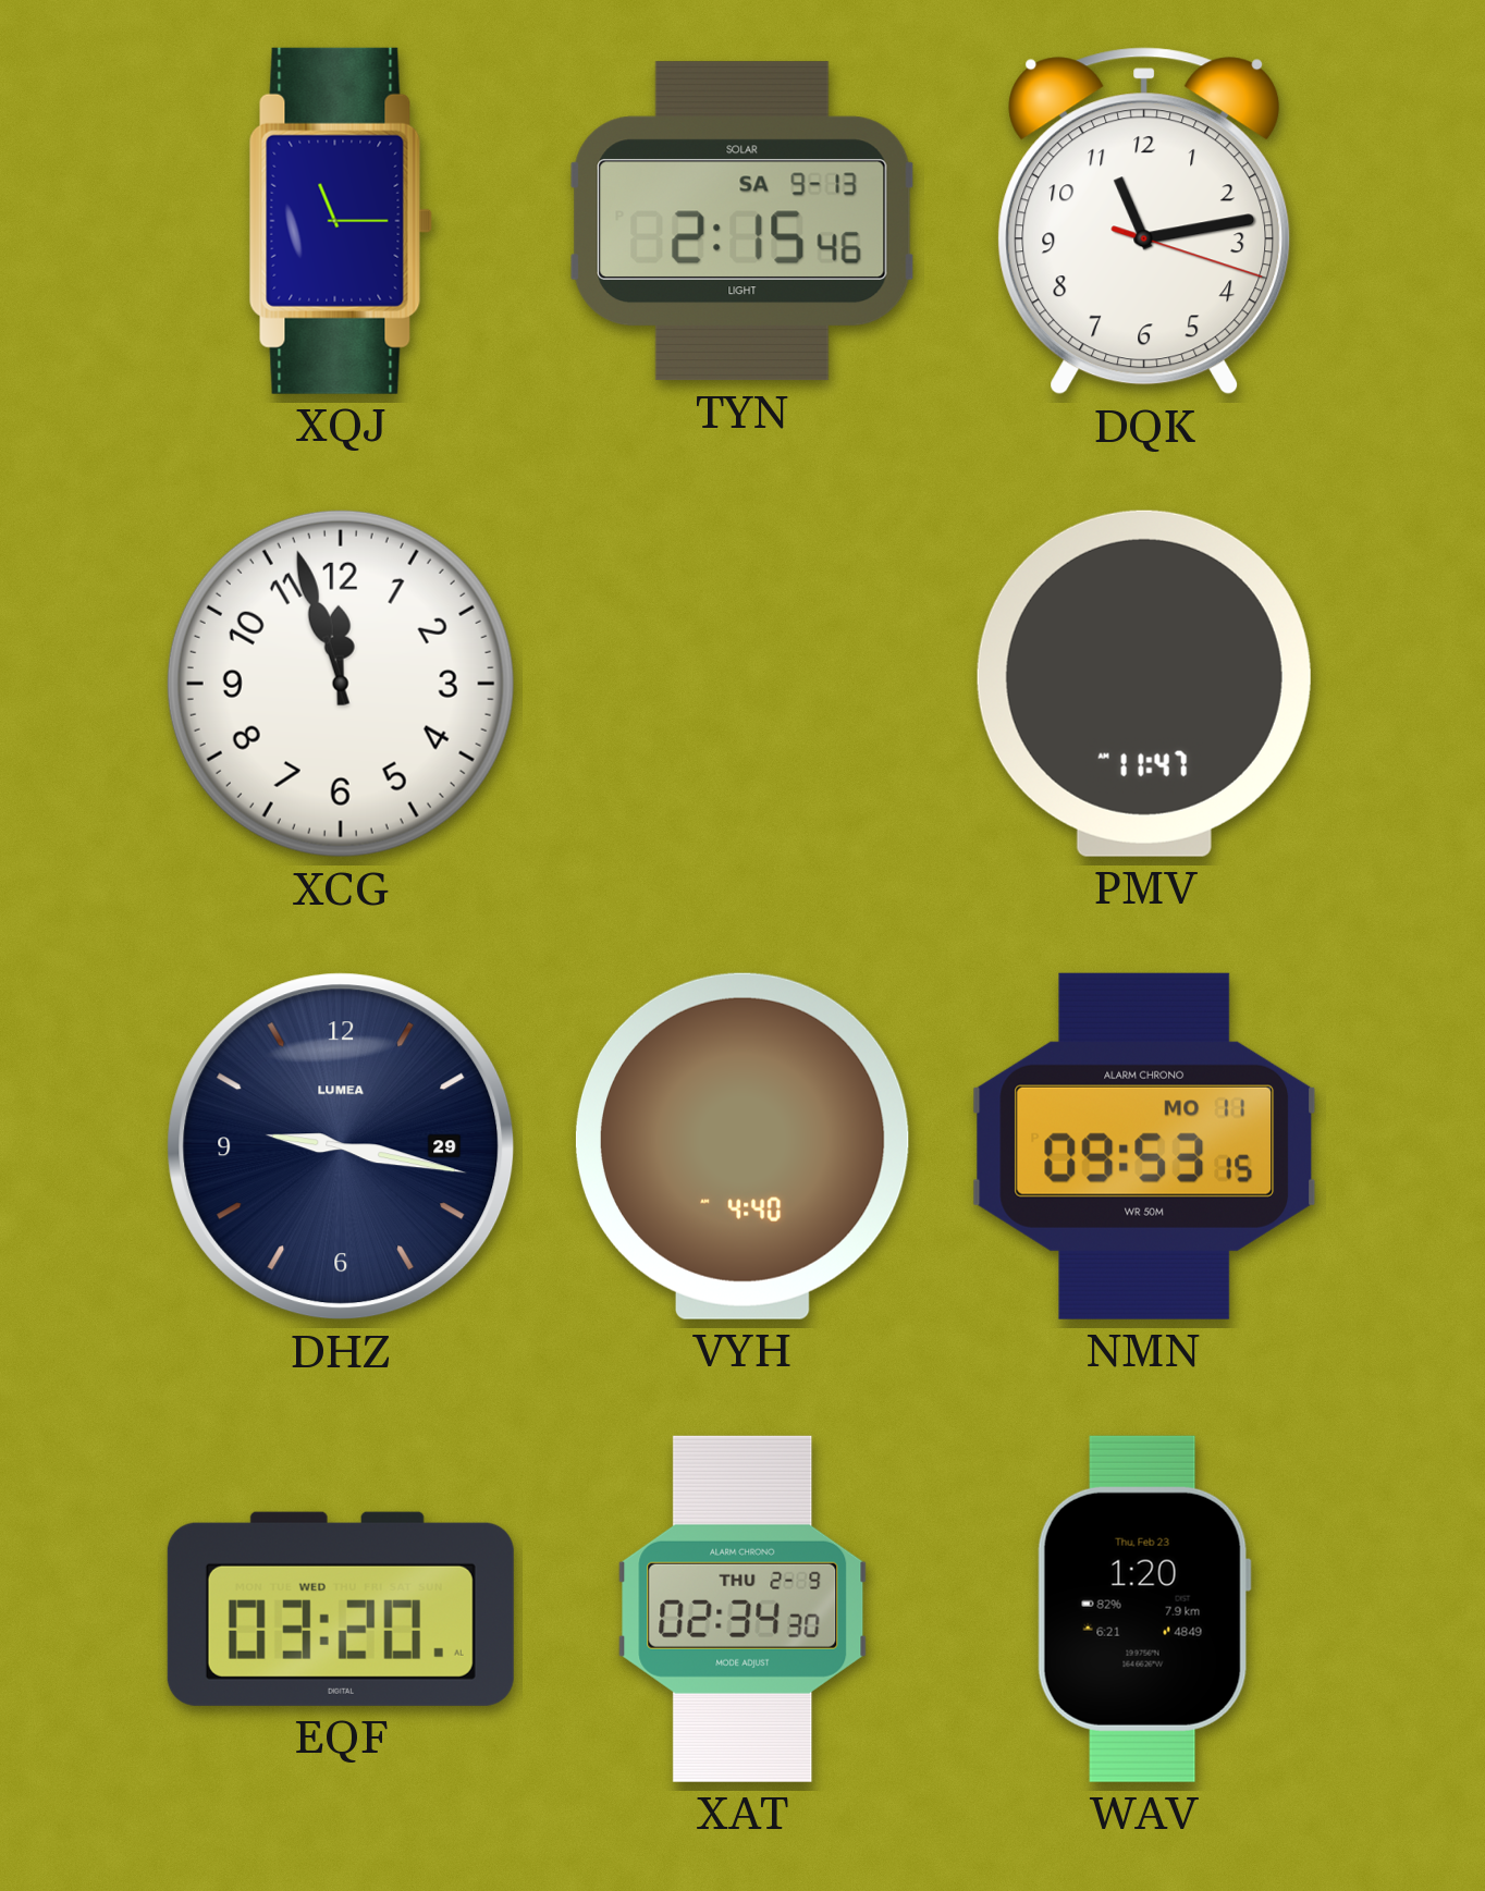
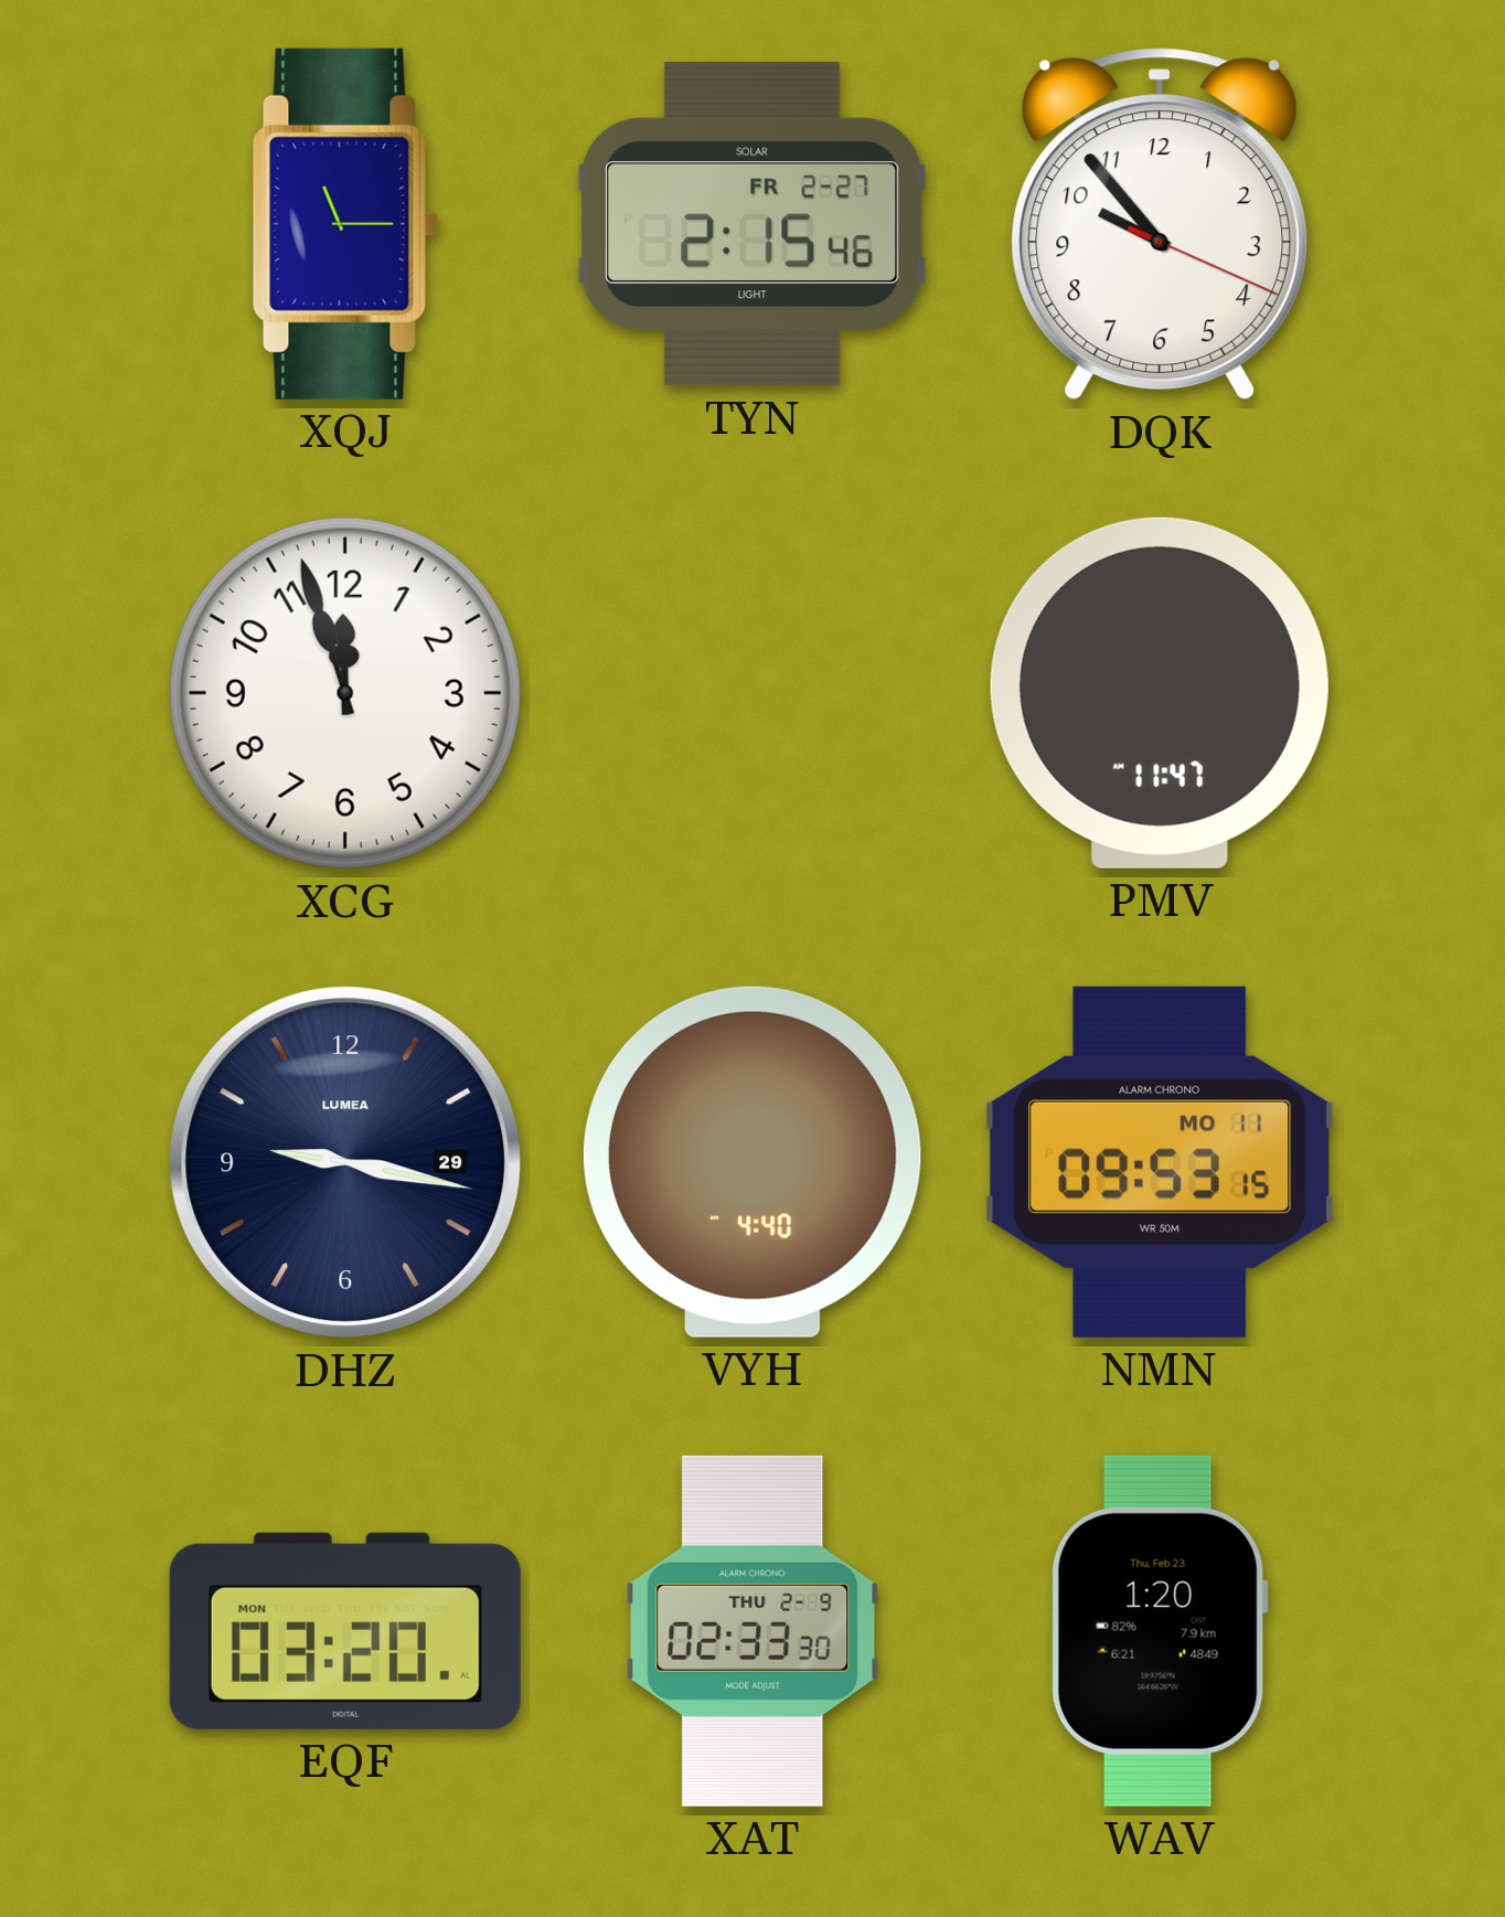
TYN date: SA 9-13 -> FR 2-27 (752, 224)
DQK: 11:13 -> 9:53 (1160, 224)
EQF date: WED -> MON (345, 1631)
XAT: 02:34 -> 02:33 (752, 1631)
